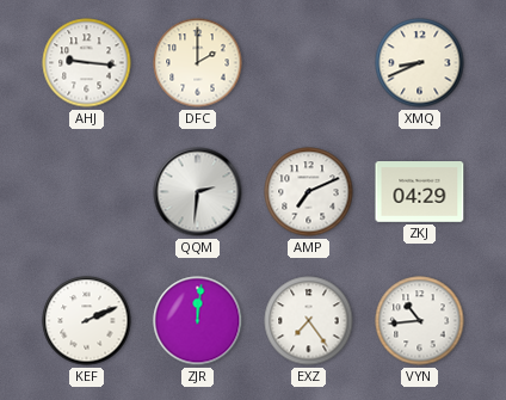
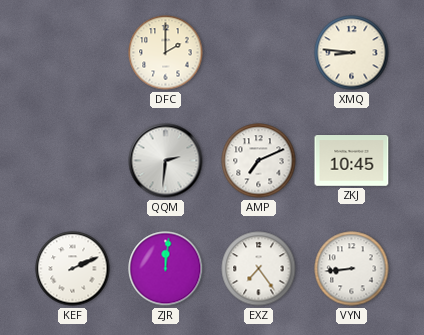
AHJ: 9:16 -> none (87, 63)
XMQ: 8:41 -> 8:46 (352, 53)
ZKJ: 04:29 -> 10:45 (352, 161)
VYN: 10:44 -> 8:44 (352, 269)
